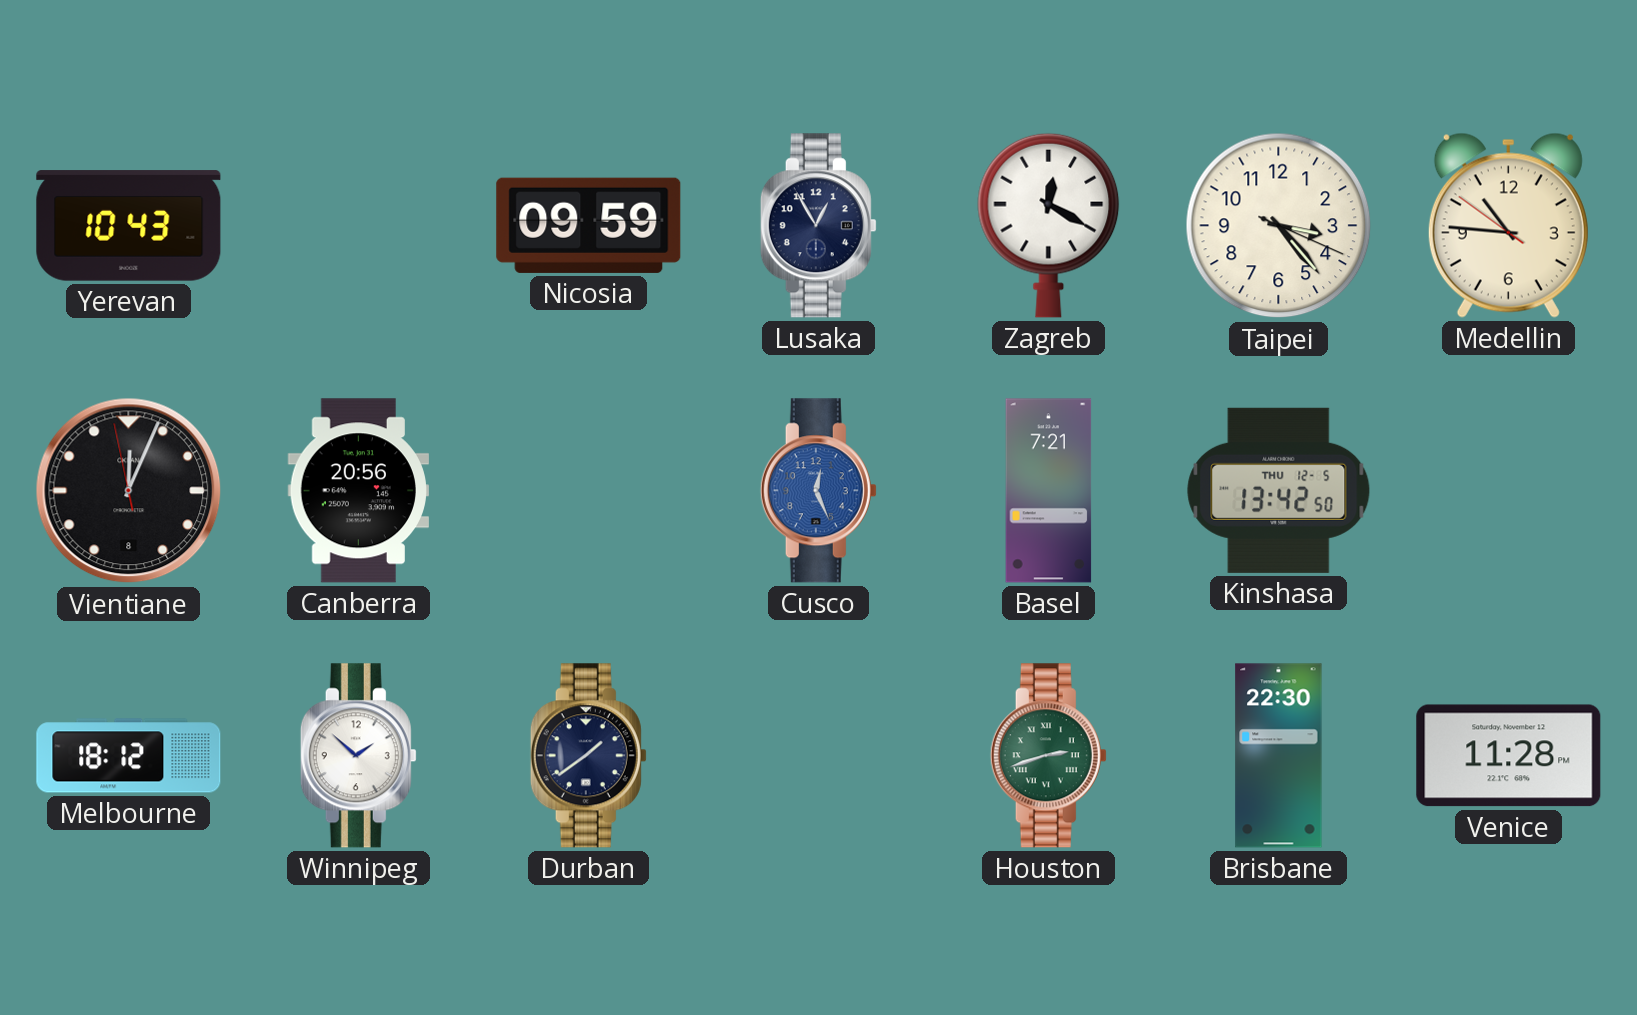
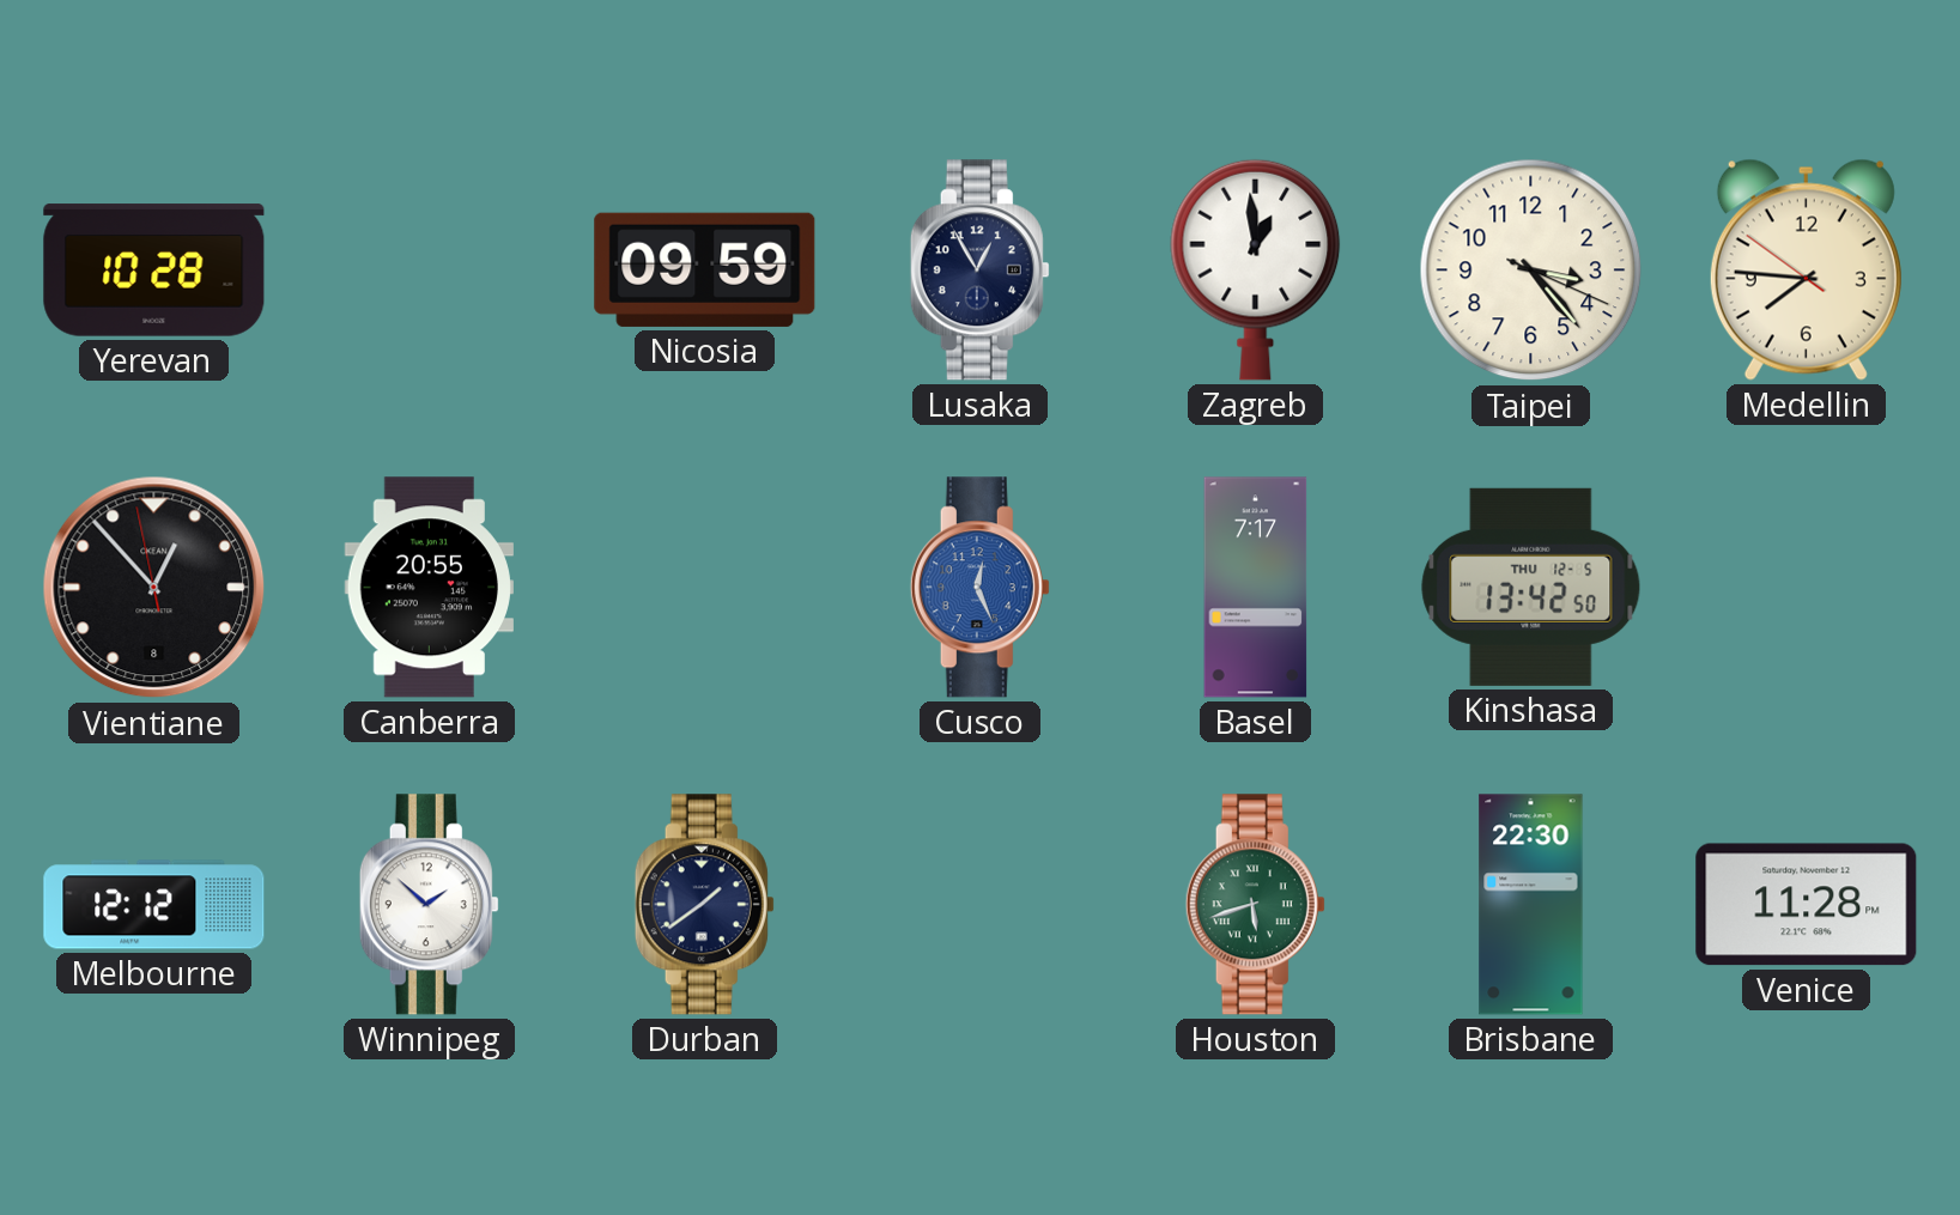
Yerevan: 10:43 -> 10:28 (154, 271)
Zagreb: 12:20 -> 12:59 (1256, 269)
Medellin: 10:45 -> 7:45 (1806, 269)
Vientiane: 12:03 -> 12:52 (154, 588)
Canberra: 20:56 -> 20:55 (429, 588)
Basel: 7:21 -> 7:17 (1256, 588)
Melbourne: 18:12 -> 12:12 (154, 905)
Houston: 2:42 -> 5:42 (1255, 905)
